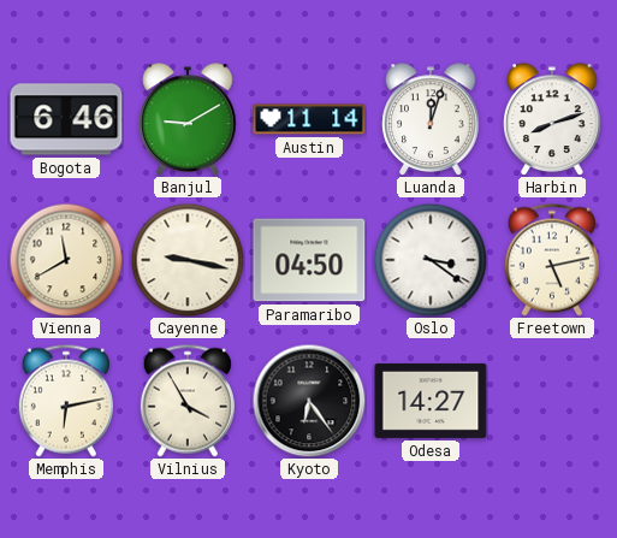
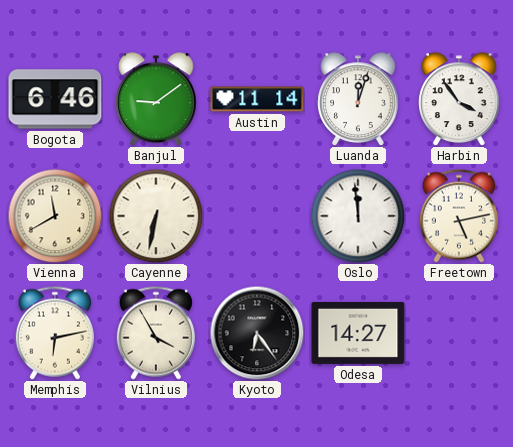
Banjul: 9:10 -> 9:09 (156, 99)
Harbin: 8:12 -> 3:54 (459, 99)
Cayenne: 9:17 -> 6:32 (156, 216)
Paramaribo: 04:50 -> none (309, 260)
Oslo: 3:21 -> 11:59 (358, 216)
